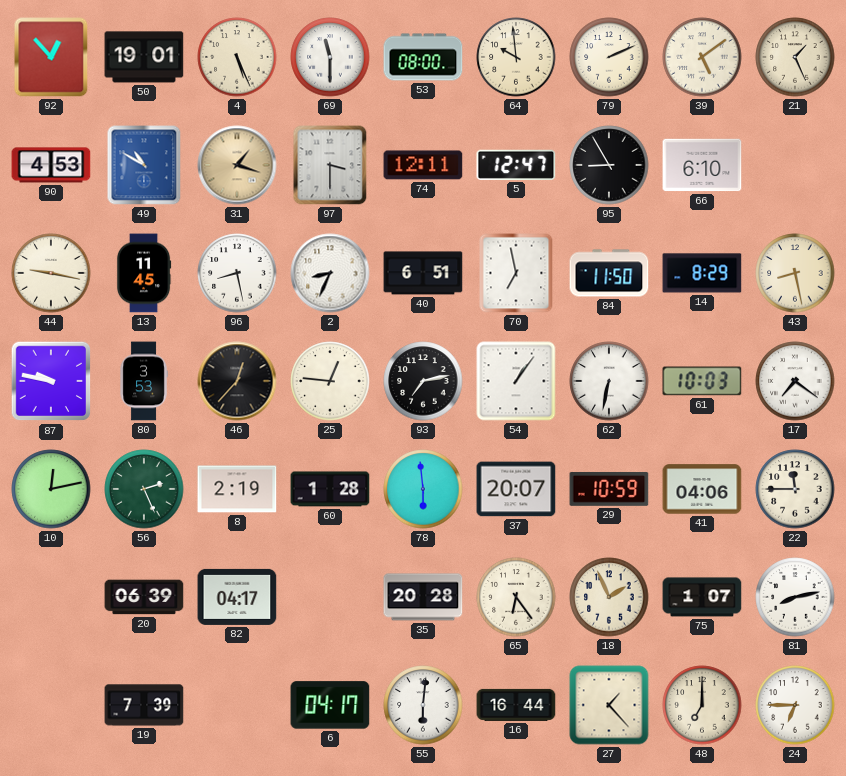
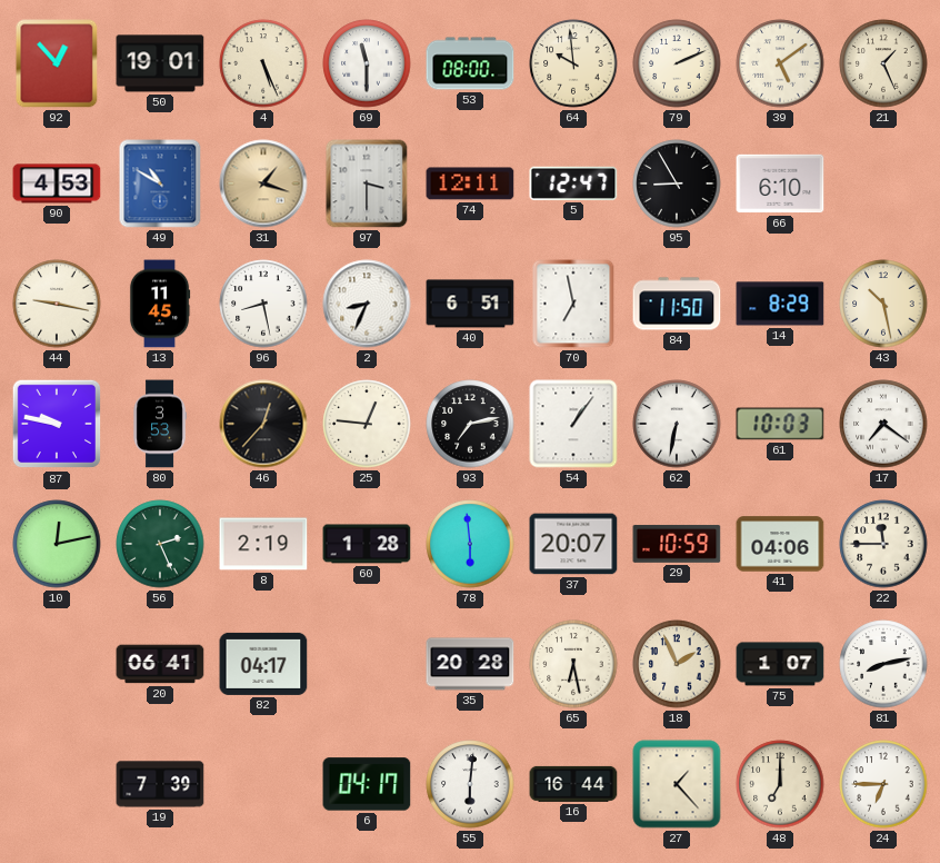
43: 8:28 -> 10:28 (883, 304)
20: 06:39 -> 06:41 (160, 664)
65: 6:24 -> 6:28 (573, 664)
